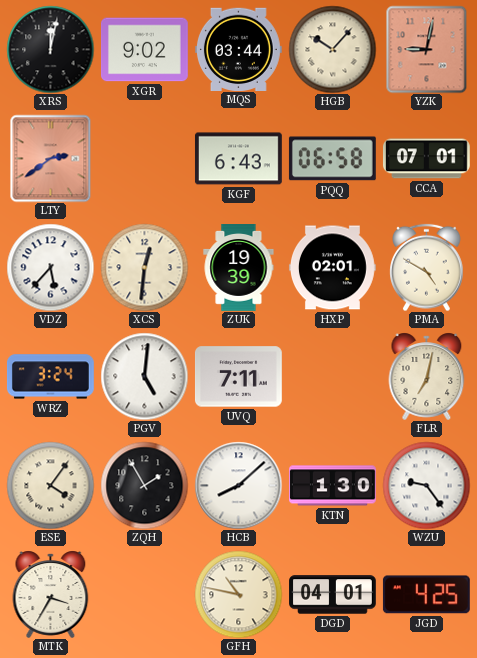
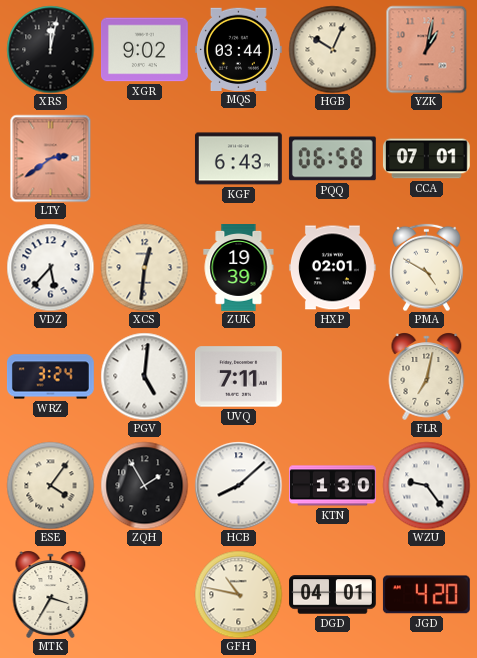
HGB: 10:07 -> 10:04 (332, 49)
YZK: 9:02 -> 1:02 (427, 49)
JGD: 4:25 -> 4:20 (426, 595)
